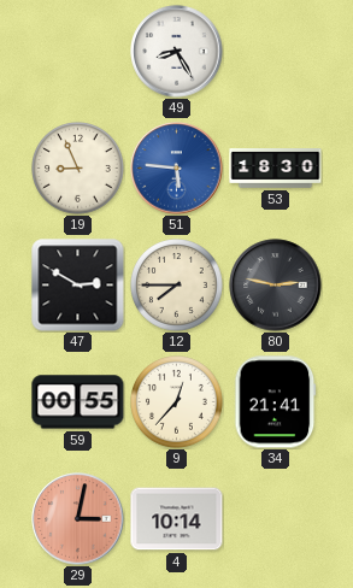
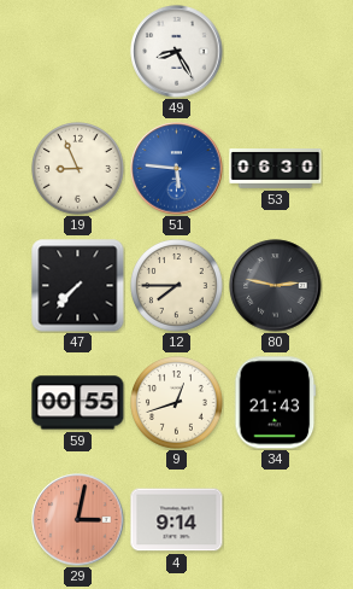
53: 18:30 -> 06:30 (276, 169)
47: 2:50 -> 7:37 (78, 286)
9: 12:37 -> 12:42 (177, 403)
34: 21:41 -> 21:43 (276, 403)
4: 10:14 -> 9:14 (177, 520)
